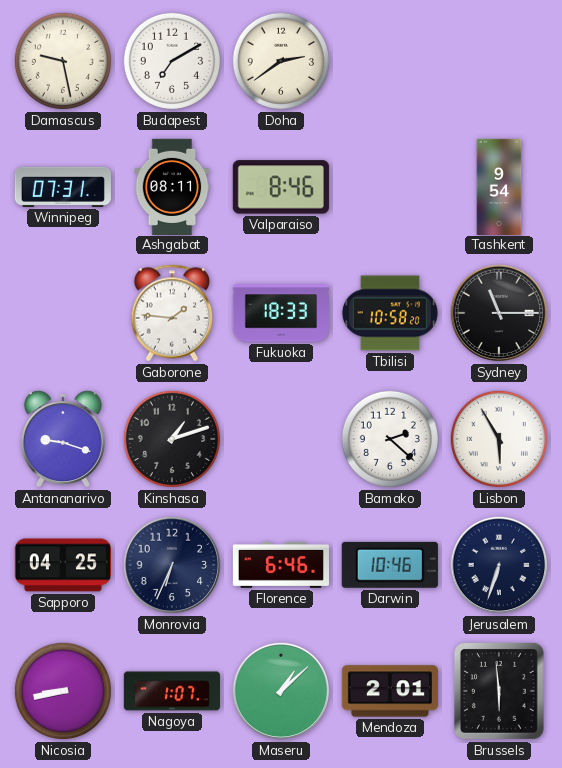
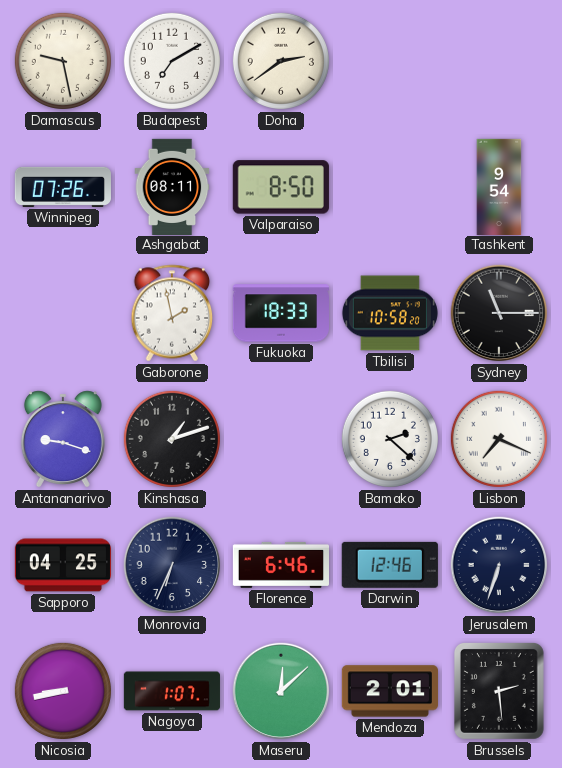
Winnipeg: 07:31 -> 07:26 (62, 187)
Valparaiso: 8:46 -> 8:50 (281, 187)
Gaborone: 1:46 -> 1:58 (172, 313)
Lisbon: 5:55 -> 7:19 (499, 439)
Darwin: 10:46 -> 12:46 (390, 565)
Maseru: 1:08 -> 12:08 (281, 691)
Brussels: 5:59 -> 2:29 (499, 691)
